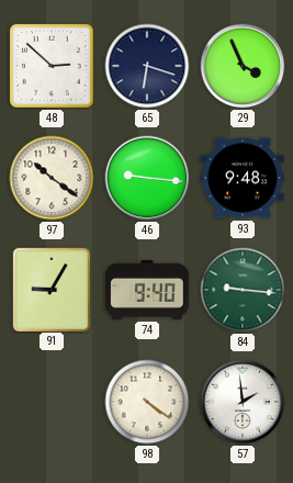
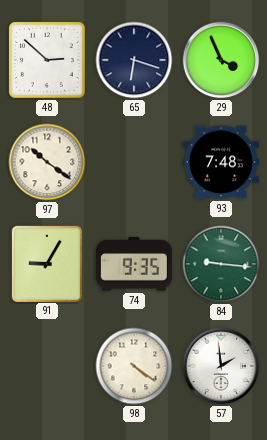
46: 9:16 -> none (147, 178)
93: 9:48 -> 7:48 (221, 162)
74: 9:40 -> 9:35 (134, 264)
